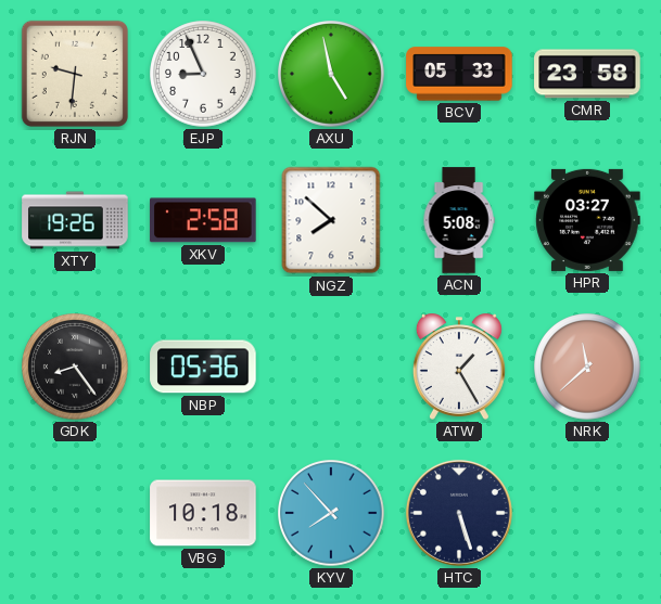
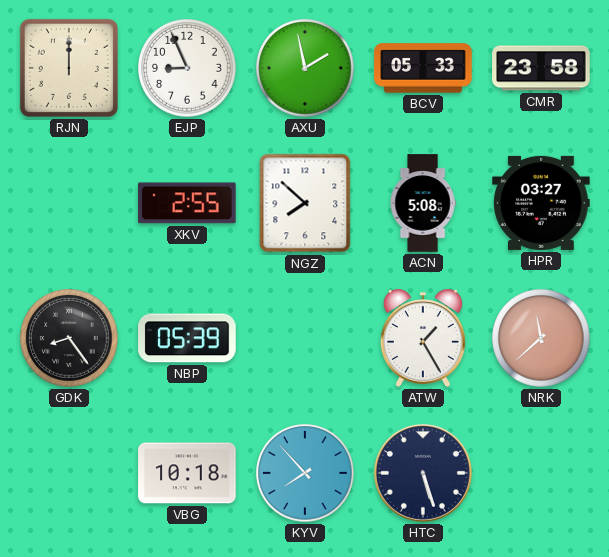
RJN: 9:31 -> 12:00 (69, 68)
AXU: 4:58 -> 1:58 (305, 68)
XTY: 19:26 -> none (75, 220)
XKV: 2:58 -> 2:55 (187, 203)
NBP: 05:36 -> 05:39 (187, 338)
